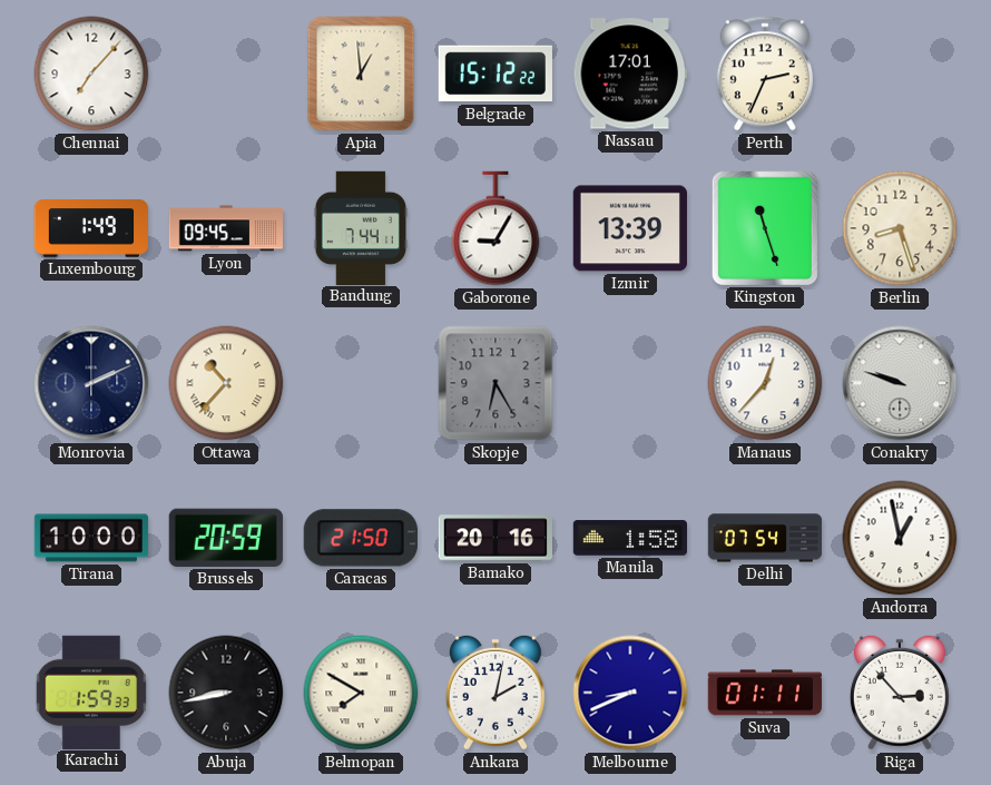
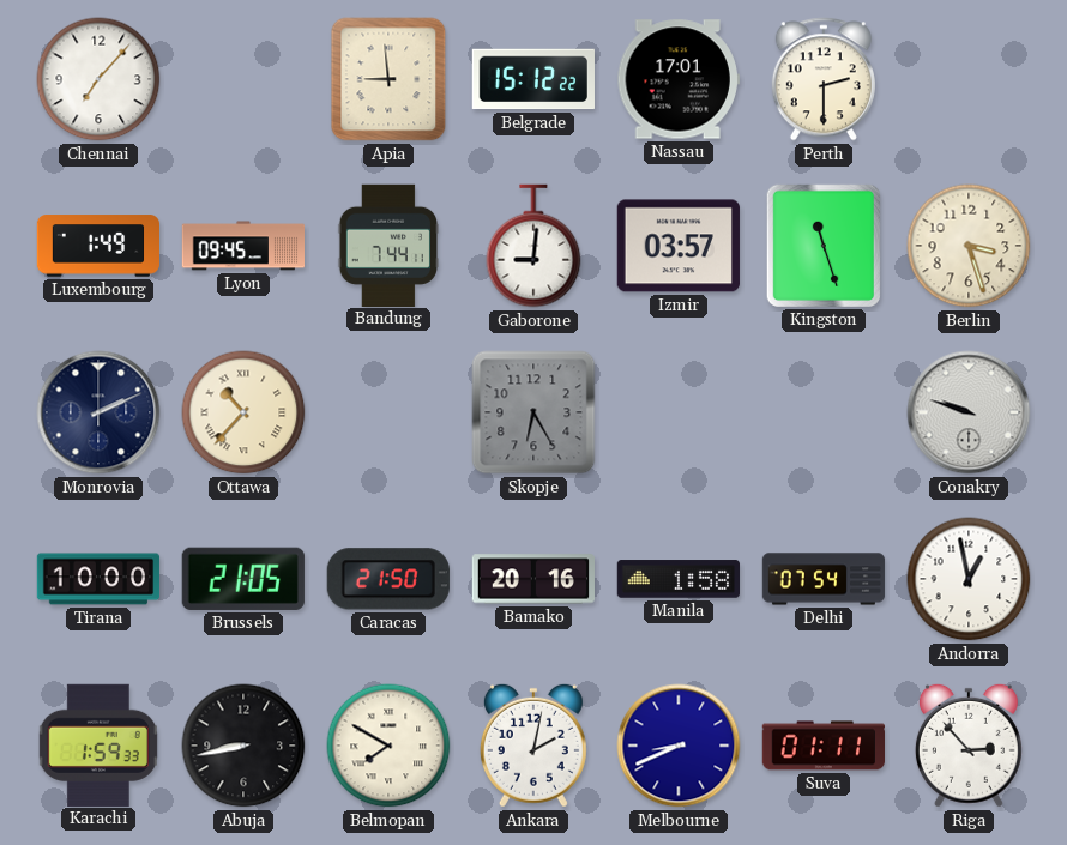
Apia: 12:59 -> 8:59 (388, 79)
Perth: 2:34 -> 2:30 (824, 79)
Gaborone: 9:05 -> 9:01 (533, 246)
Izmir: 13:39 -> 03:57 (679, 246)
Berlin: 8:27 -> 3:27 (969, 246)
Manaus: 12:37 -> none (765, 383)
Brussels: 20:59 -> 21:05 (243, 579)
